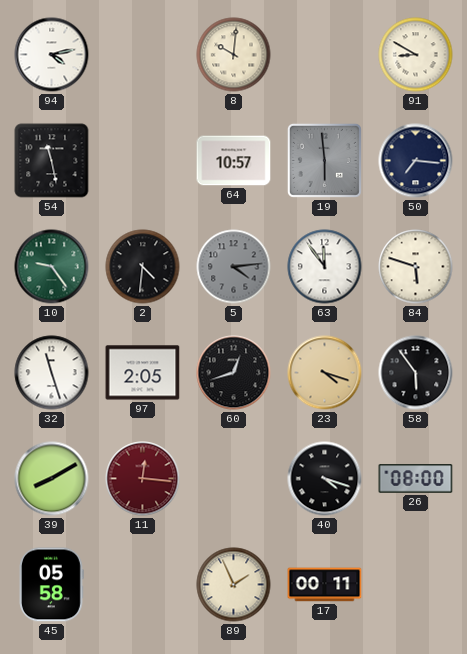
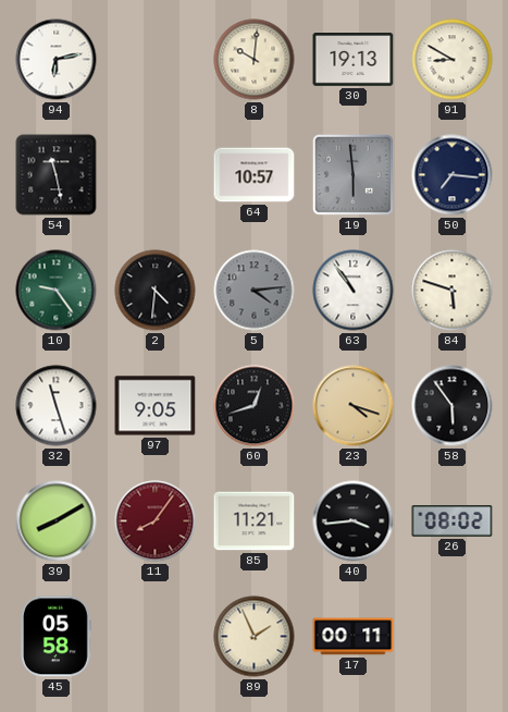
94: 4:13 -> 6:13 (57, 60)
30: none -> 19:13 (354, 60)
63: 11:54 -> 10:54 (354, 291)
97: 2:05 -> 9:05 (156, 406)
11: 12:16 -> 8:06 (156, 521)
85: none -> 11:21 (255, 521)
40: 4:18 -> 3:44 (354, 521)
26: 08:00 -> 08:02 (453, 521)
